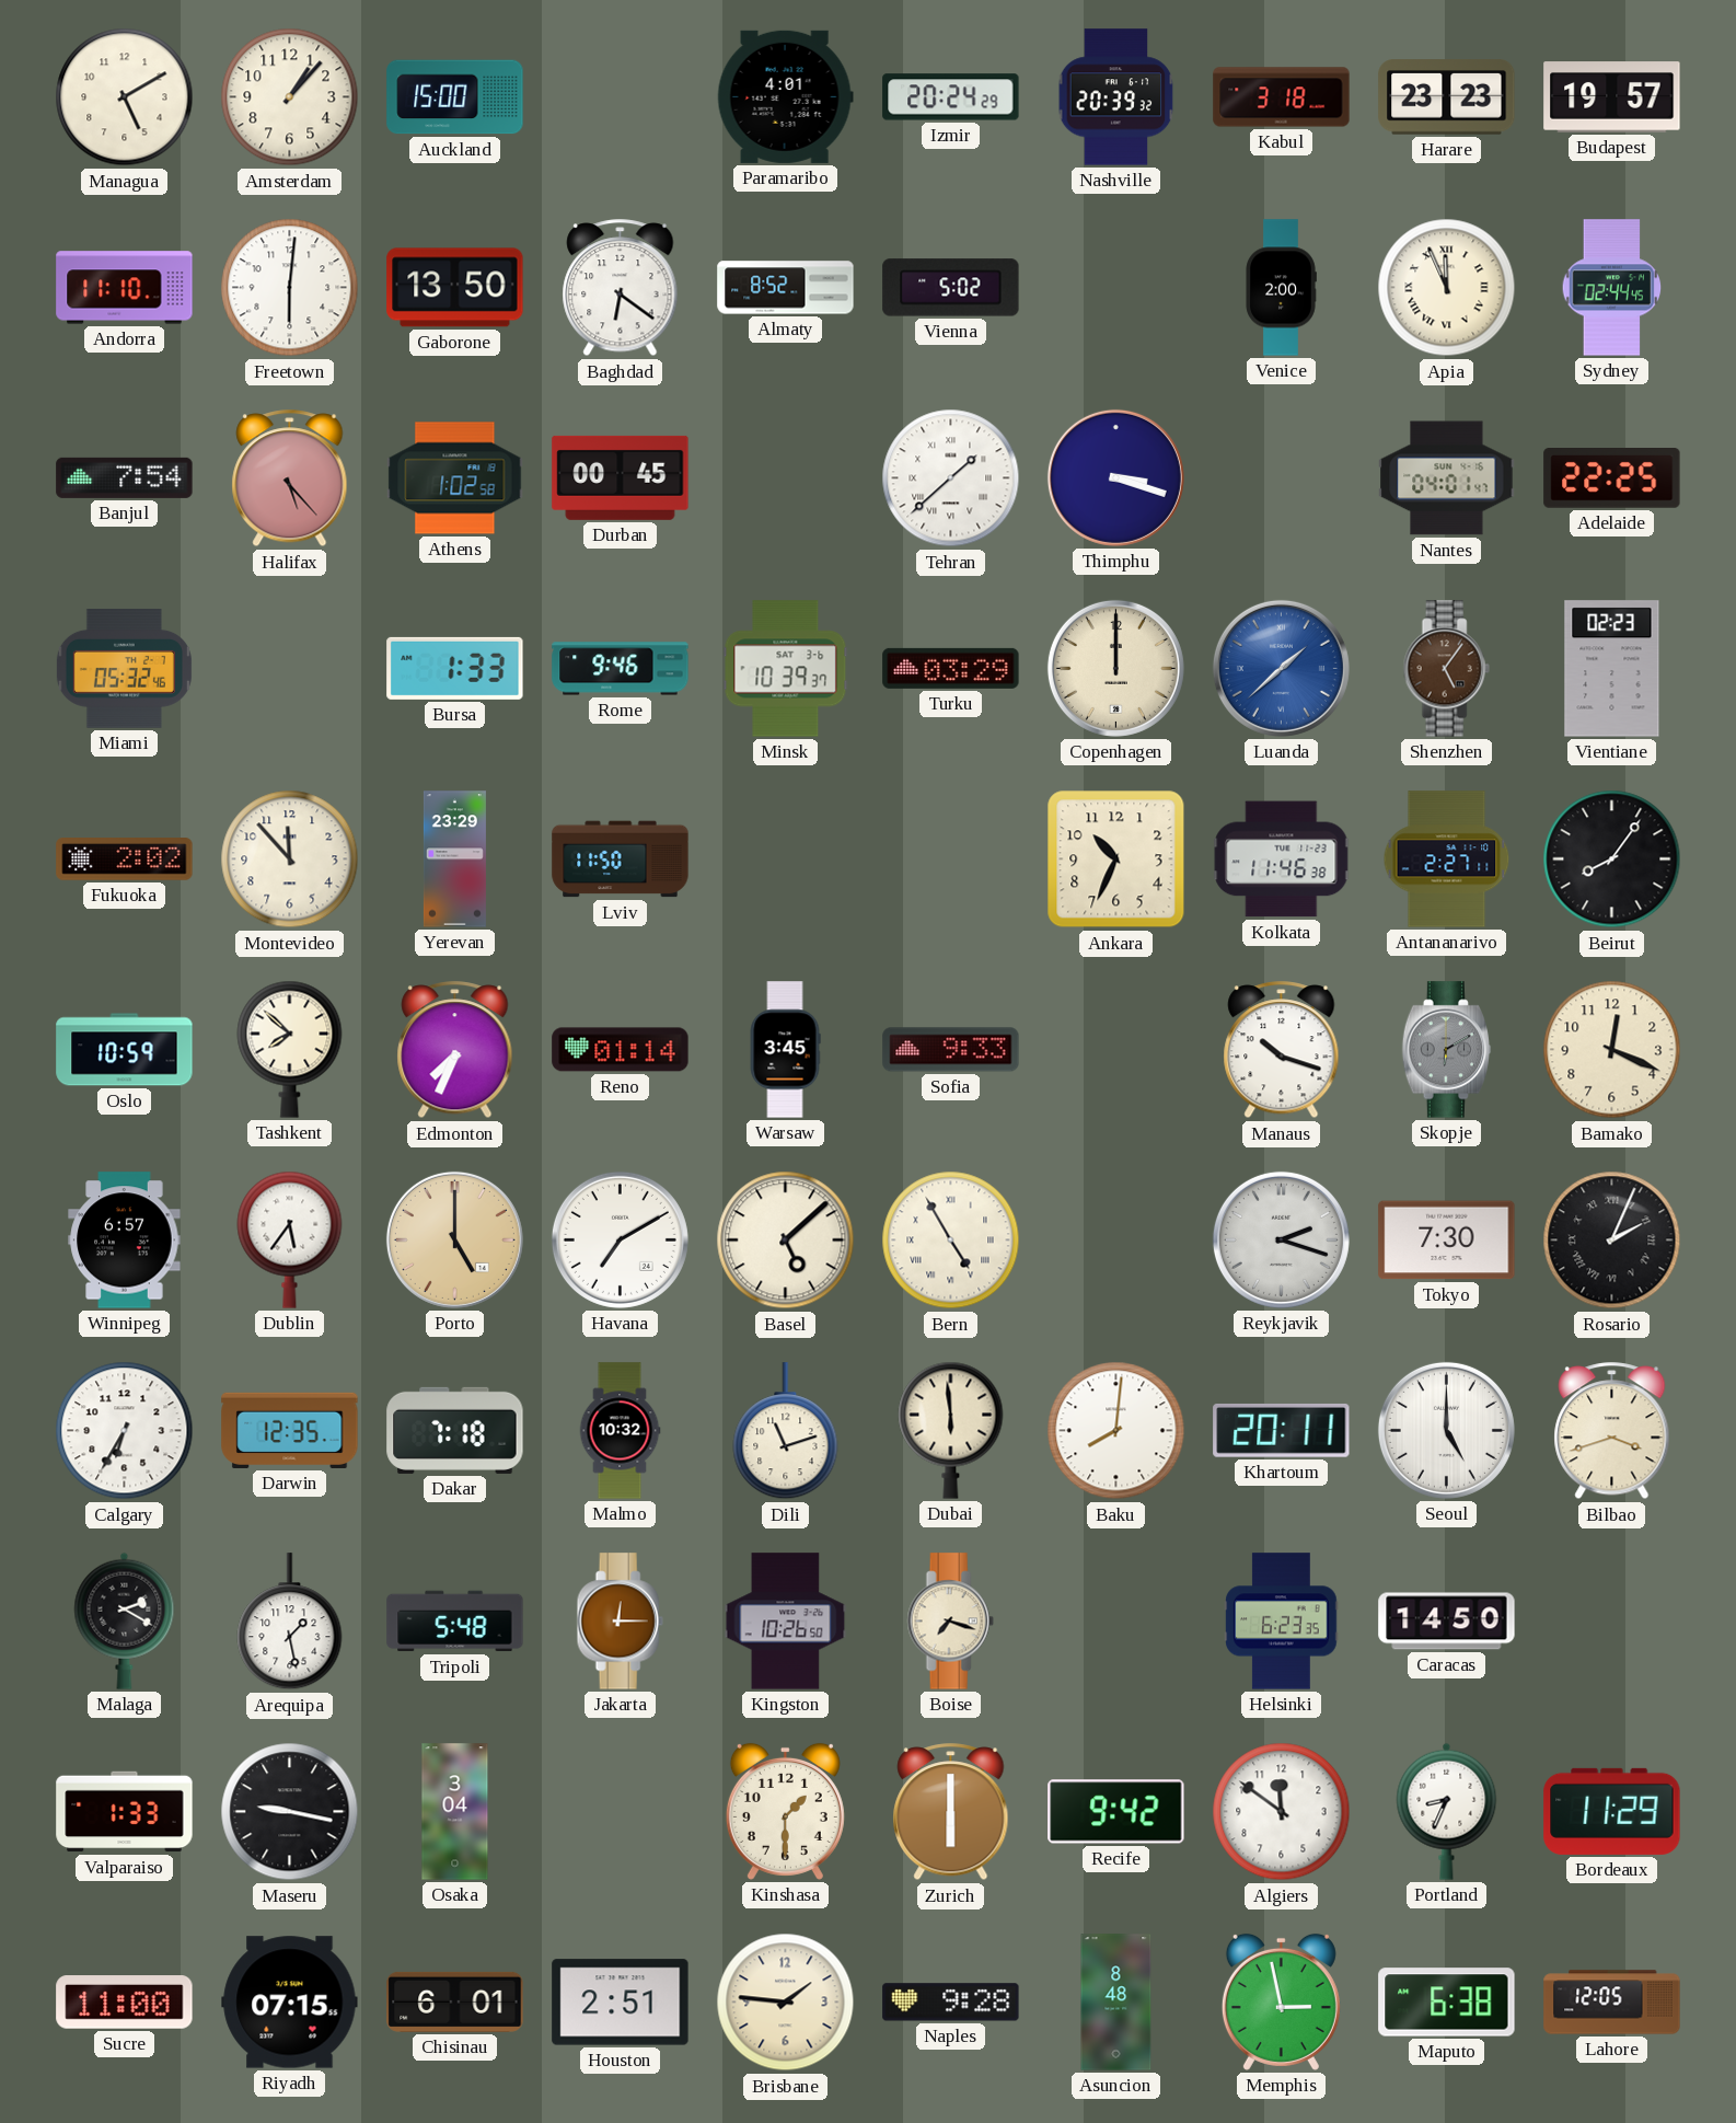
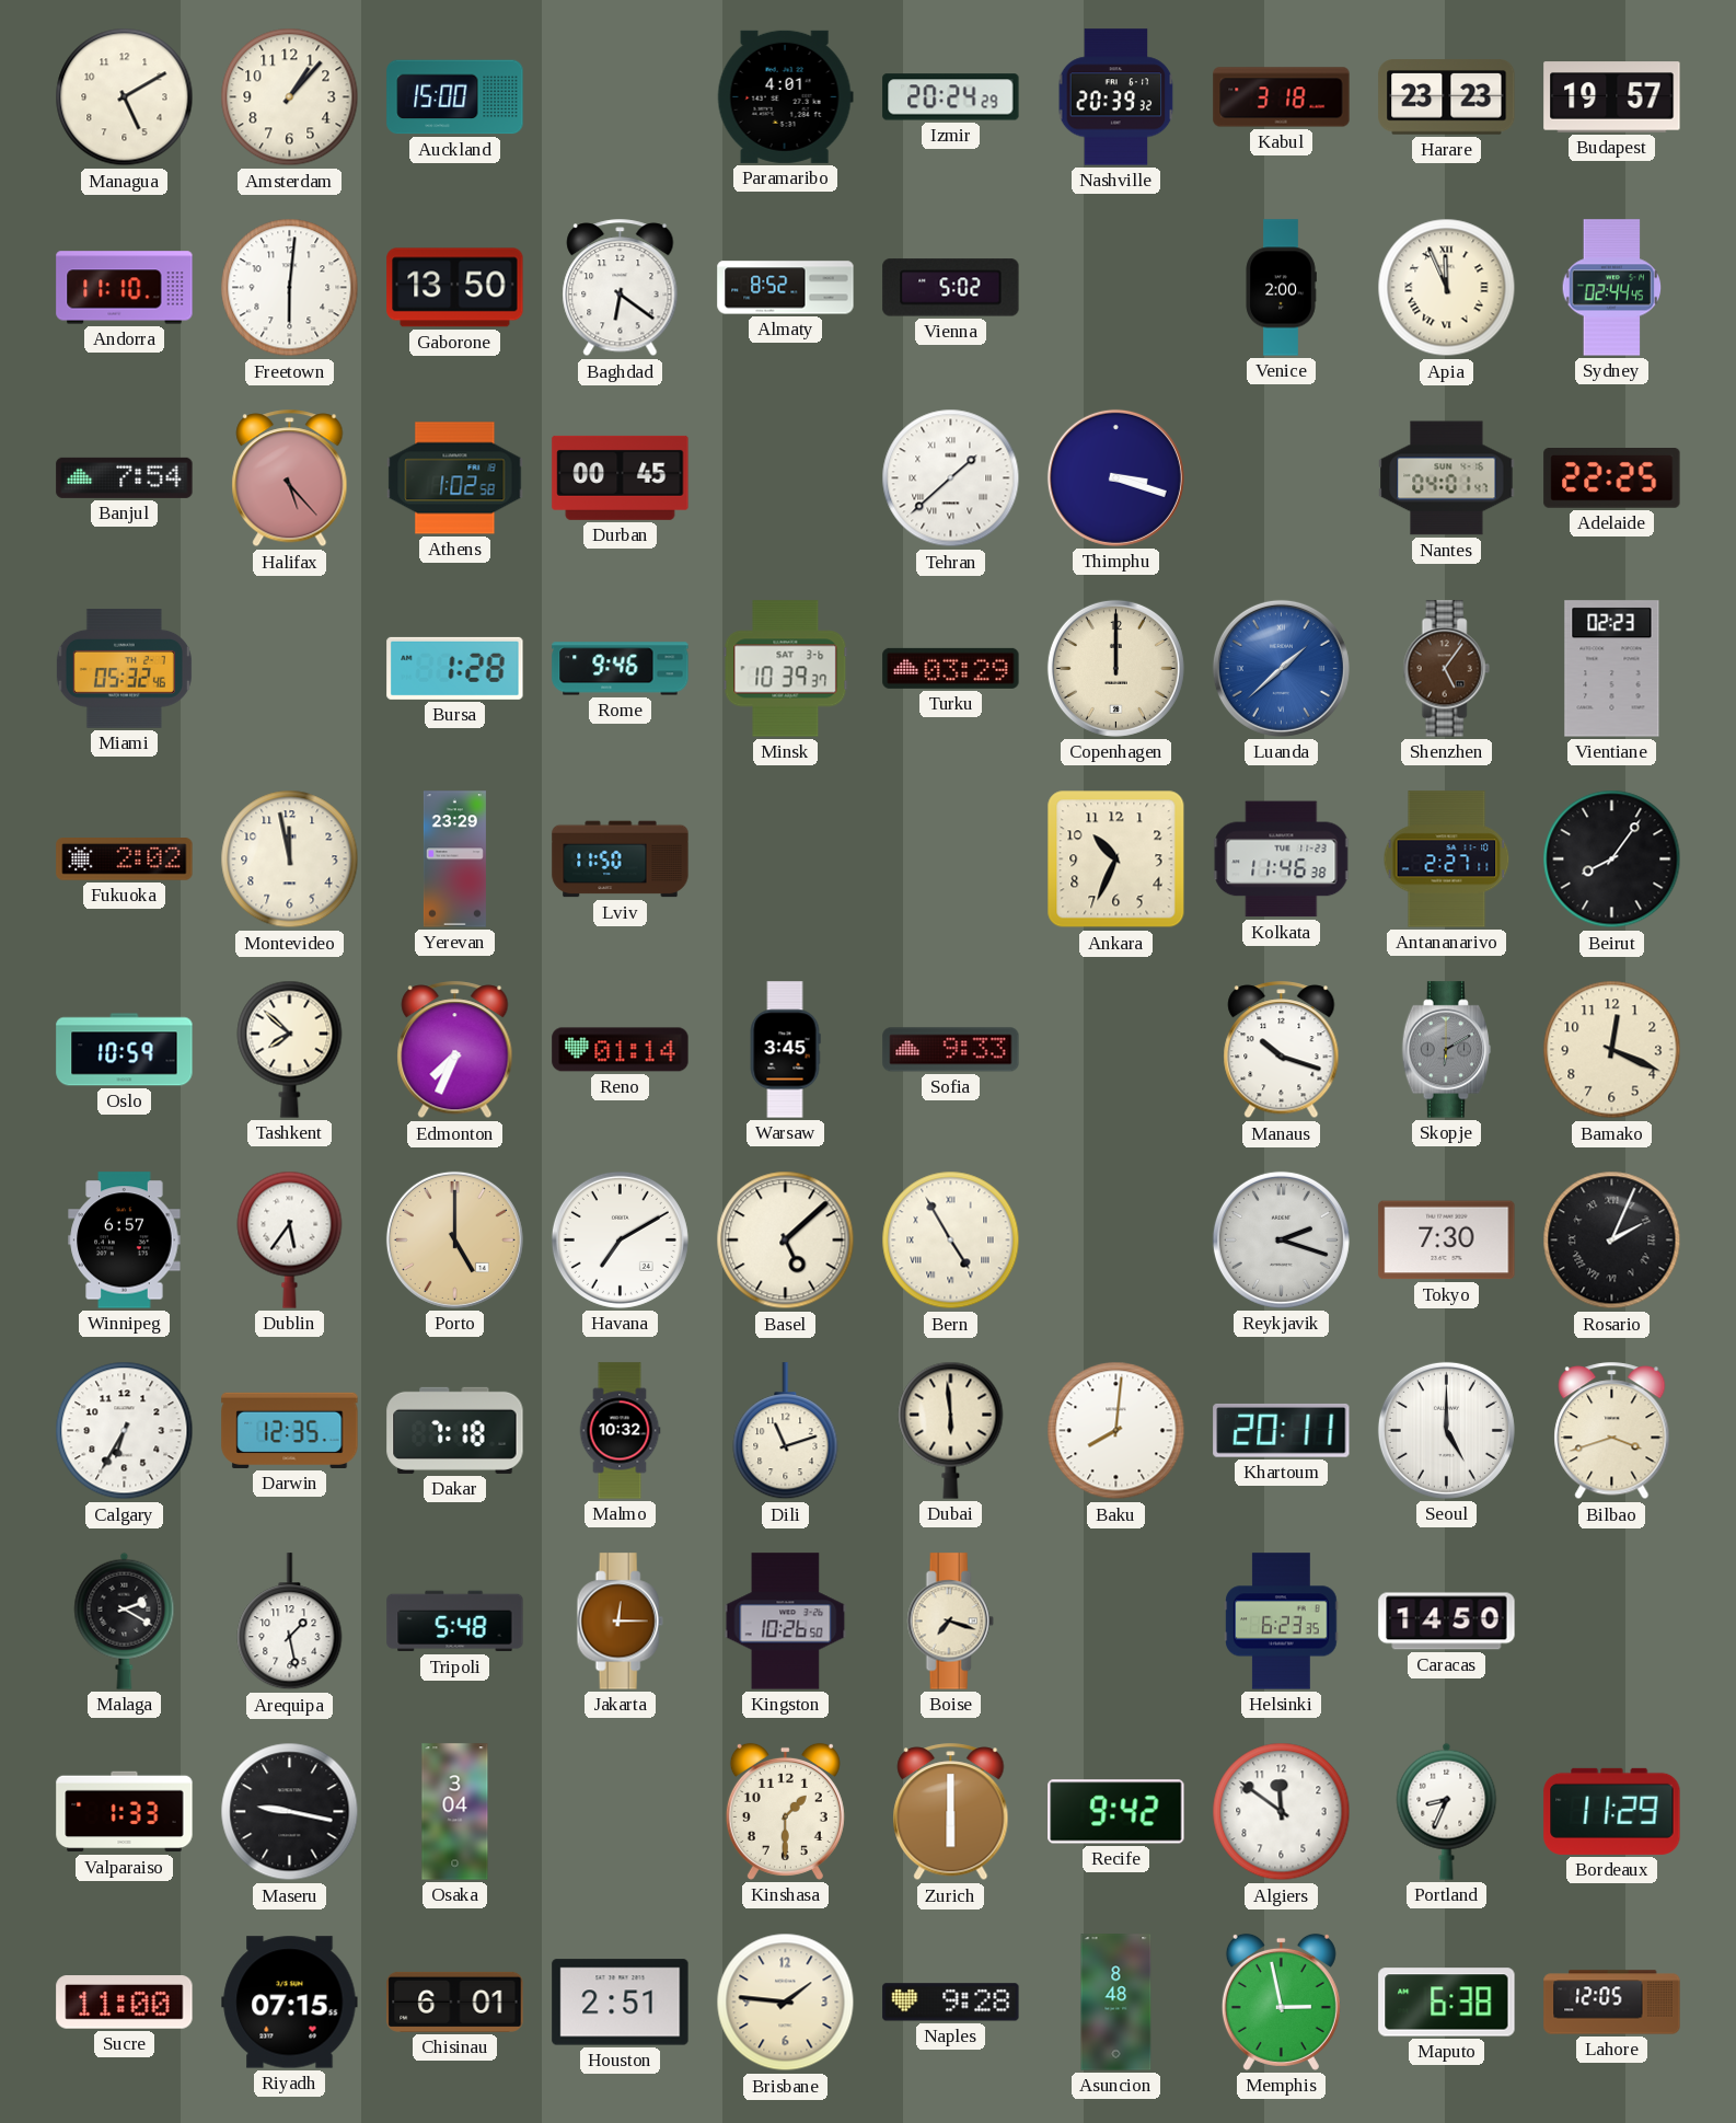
Bursa: 1:33 -> 1:28 (455, 668)
Montevideo: 11:53 -> 11:58 (290, 859)
